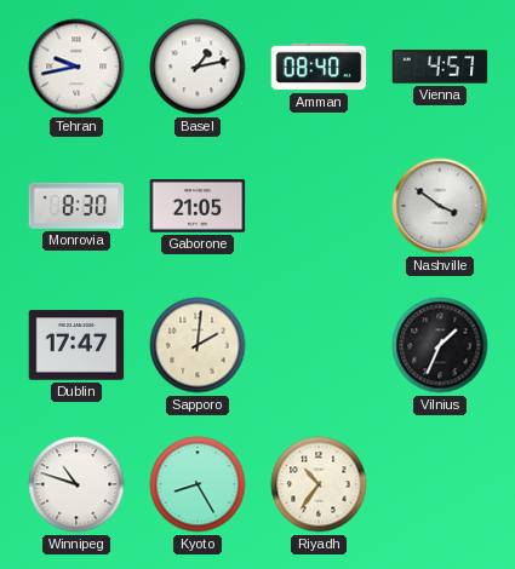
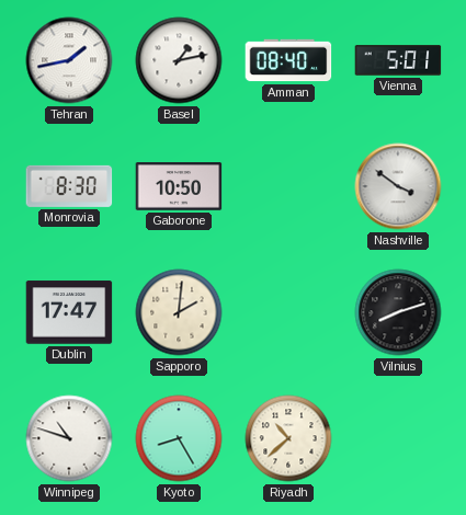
Tehran: 9:43 -> 1:43 (69, 60)
Vienna: 4:57 -> 5:01 (398, 60)
Gaborone: 21:05 -> 10:50 (179, 186)
Vilnius: 1:34 -> 8:12 (398, 312)
Riyadh: 10:36 -> 10:38 (288, 438)
